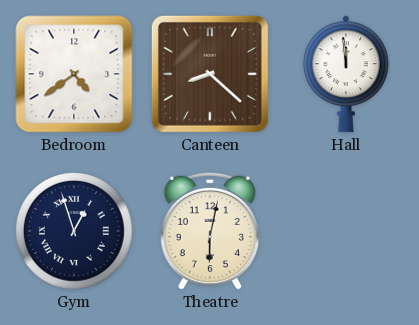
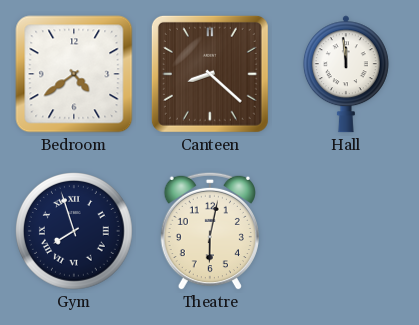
Gym: 12:57 -> 7:57 (75, 232)
